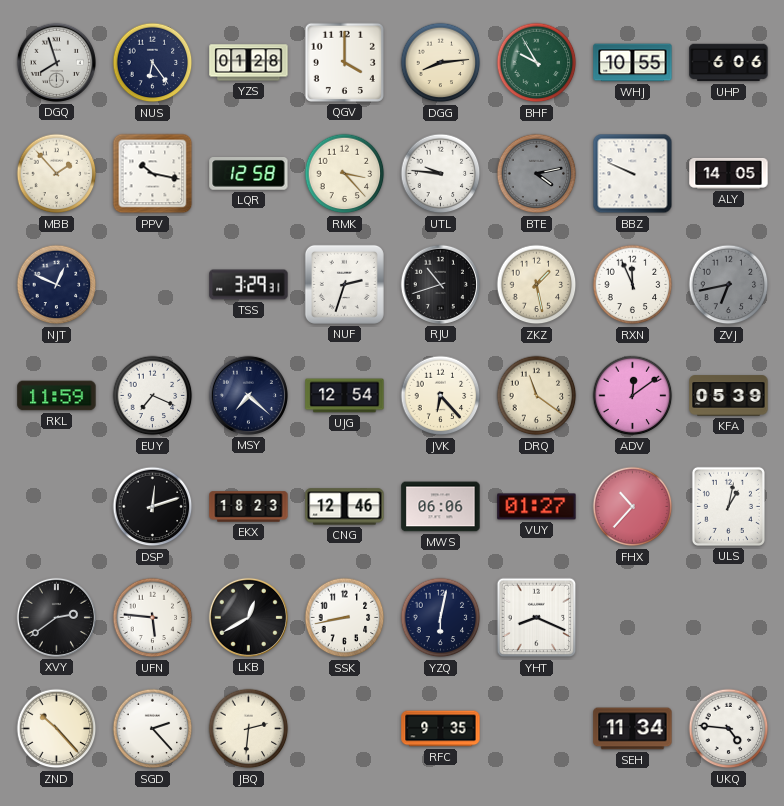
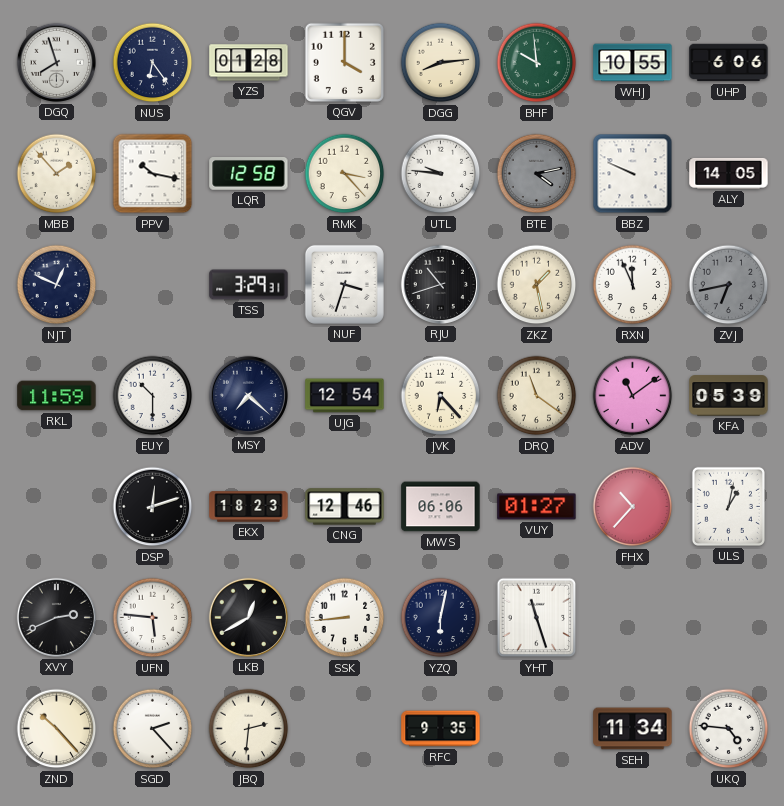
BHF: 9:55 -> 9:59 (537, 63)
NUF: 2:33 -> 3:33 (344, 284)
EUY: 7:19 -> 10:30 (153, 396)
ADV: 12:09 -> 11:09 (633, 396)
XVY: 2:39 -> 2:41 (56, 617)
SSK: 8:43 -> 8:44 (345, 618)
YHT: 8:19 -> 11:27 (537, 618)
